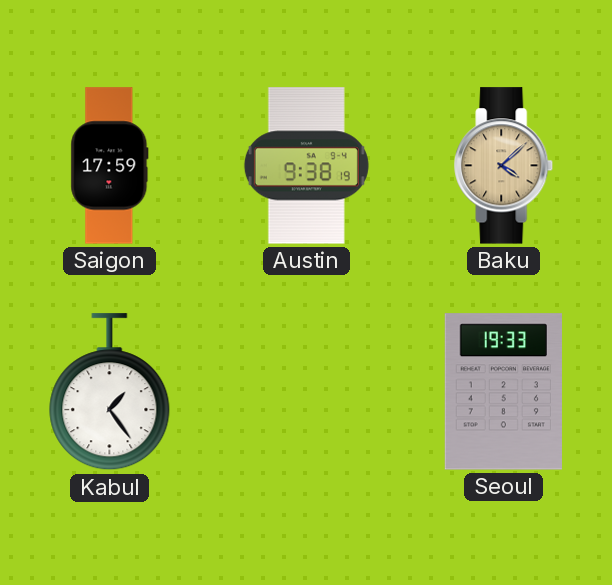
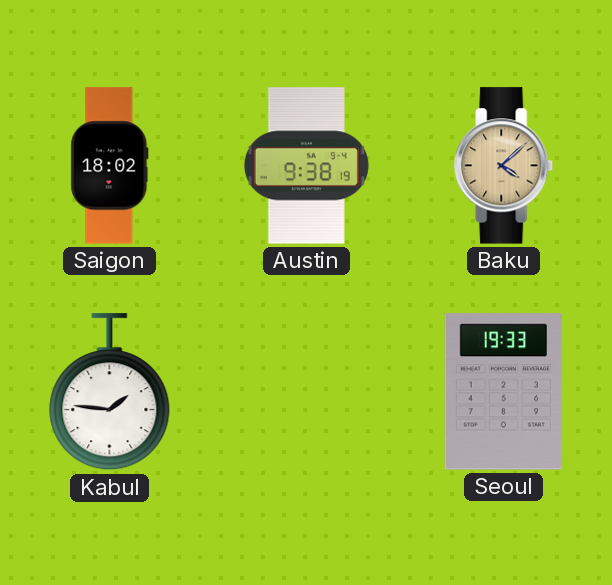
Saigon: 17:59 -> 18:02 (110, 166)
Kabul: 1:24 -> 1:46 (110, 392)
